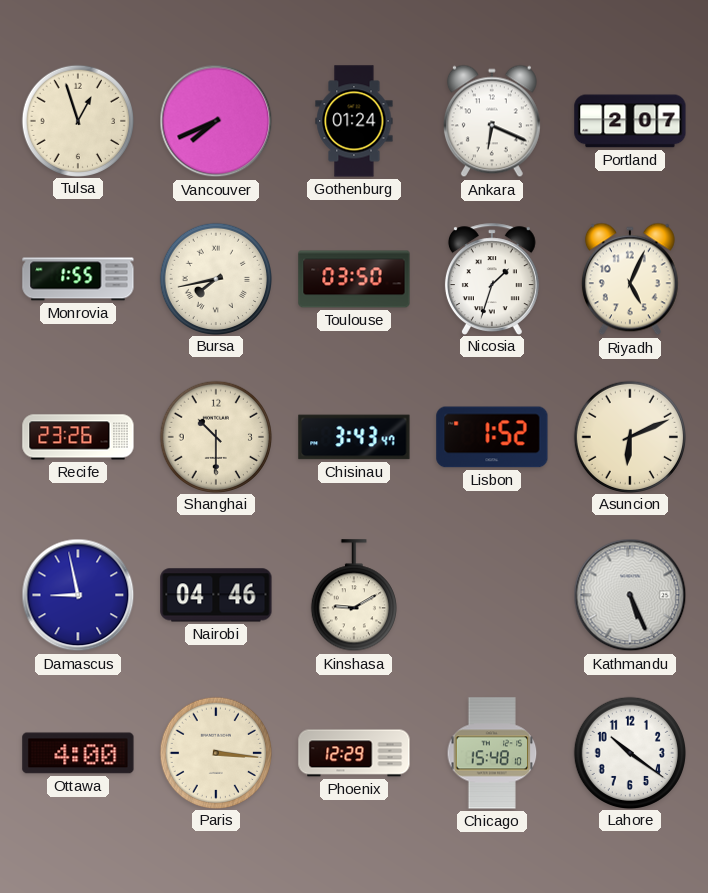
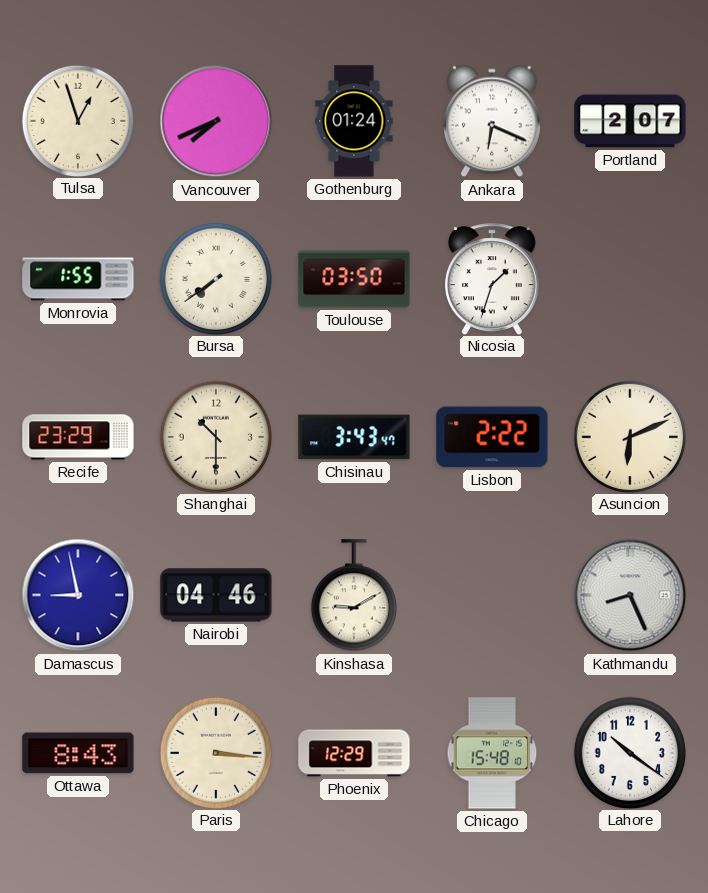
Bursa: 7:43 -> 7:39 (215, 278)
Riyadh: 5:04 -> none (630, 279)
Recife: 23:26 -> 23:29 (78, 437)
Lisbon: 1:52 -> 2:22 (492, 437)
Kathmandu: 5:26 -> 8:26 (630, 595)
Ottawa: 4:00 -> 8:43 (78, 753)
